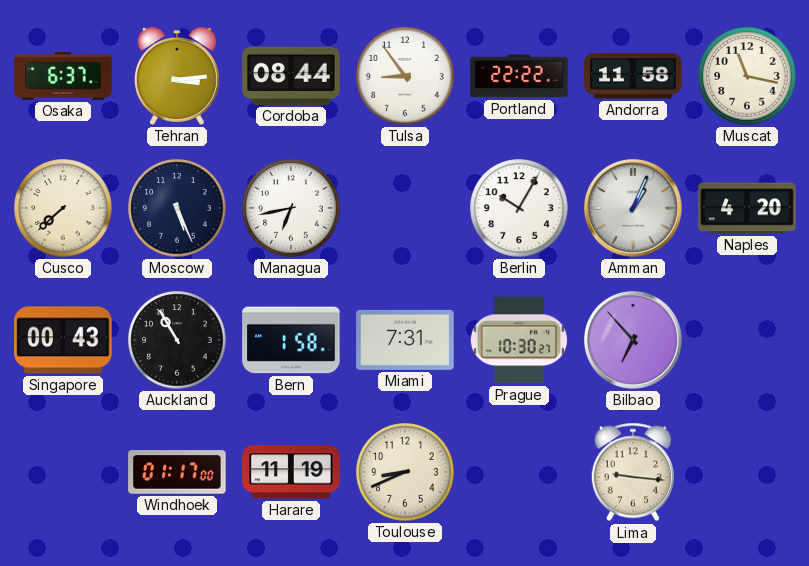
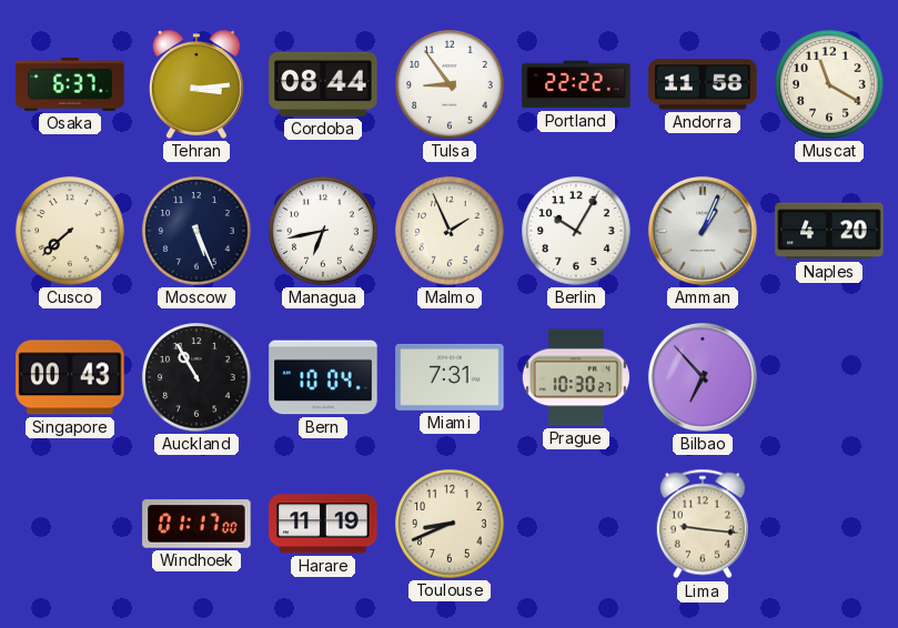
Muscat: 11:17 -> 11:20 (829, 84)
Malmo: none -> 1:56 (450, 231)
Bern: 1:58 -> 10:04 (323, 377)
